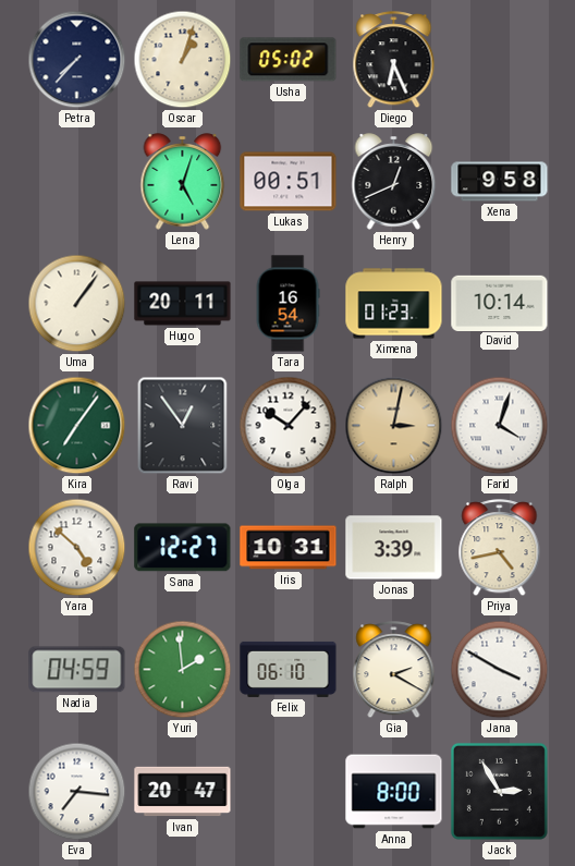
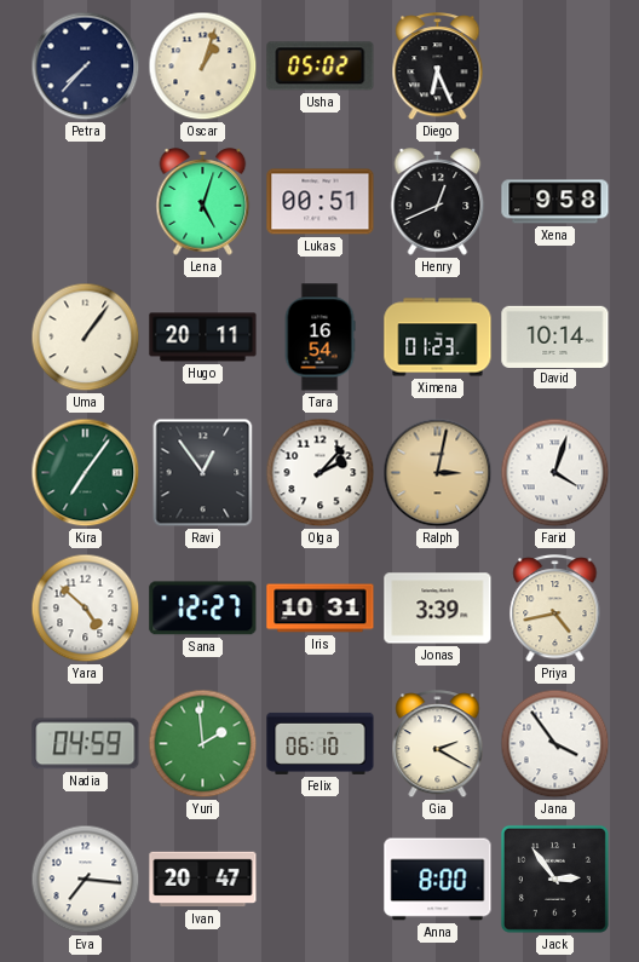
Olga: 10:07 -> 2:07 (321, 473)
Jana: 3:50 -> 3:54 (555, 744)
Jack: 2:55 -> 2:54 (554, 879)
